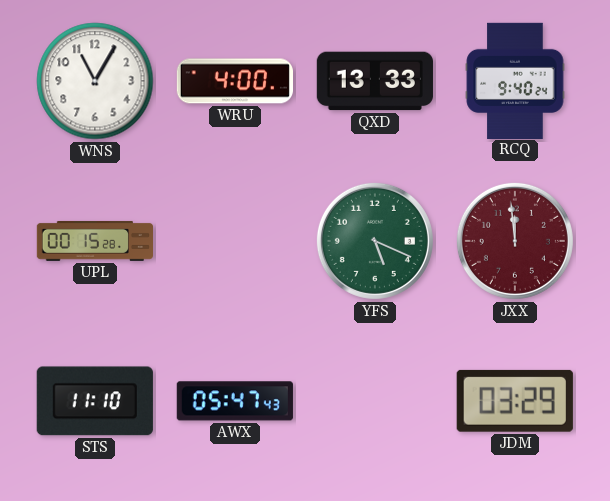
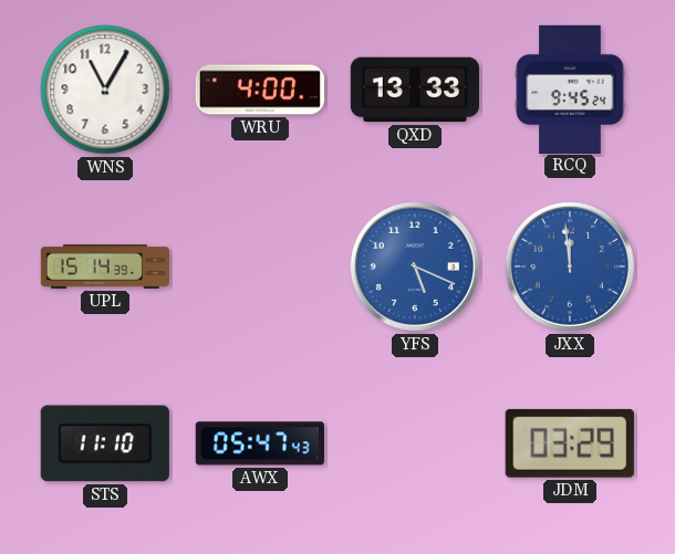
RCQ: 9:40 -> 9:45 (570, 88)
UPL: 00:15 -> 15:14 (104, 266)
YFS dial: green -> blue (415, 266)
JXX dial: burgundy -> blue (570, 266)
